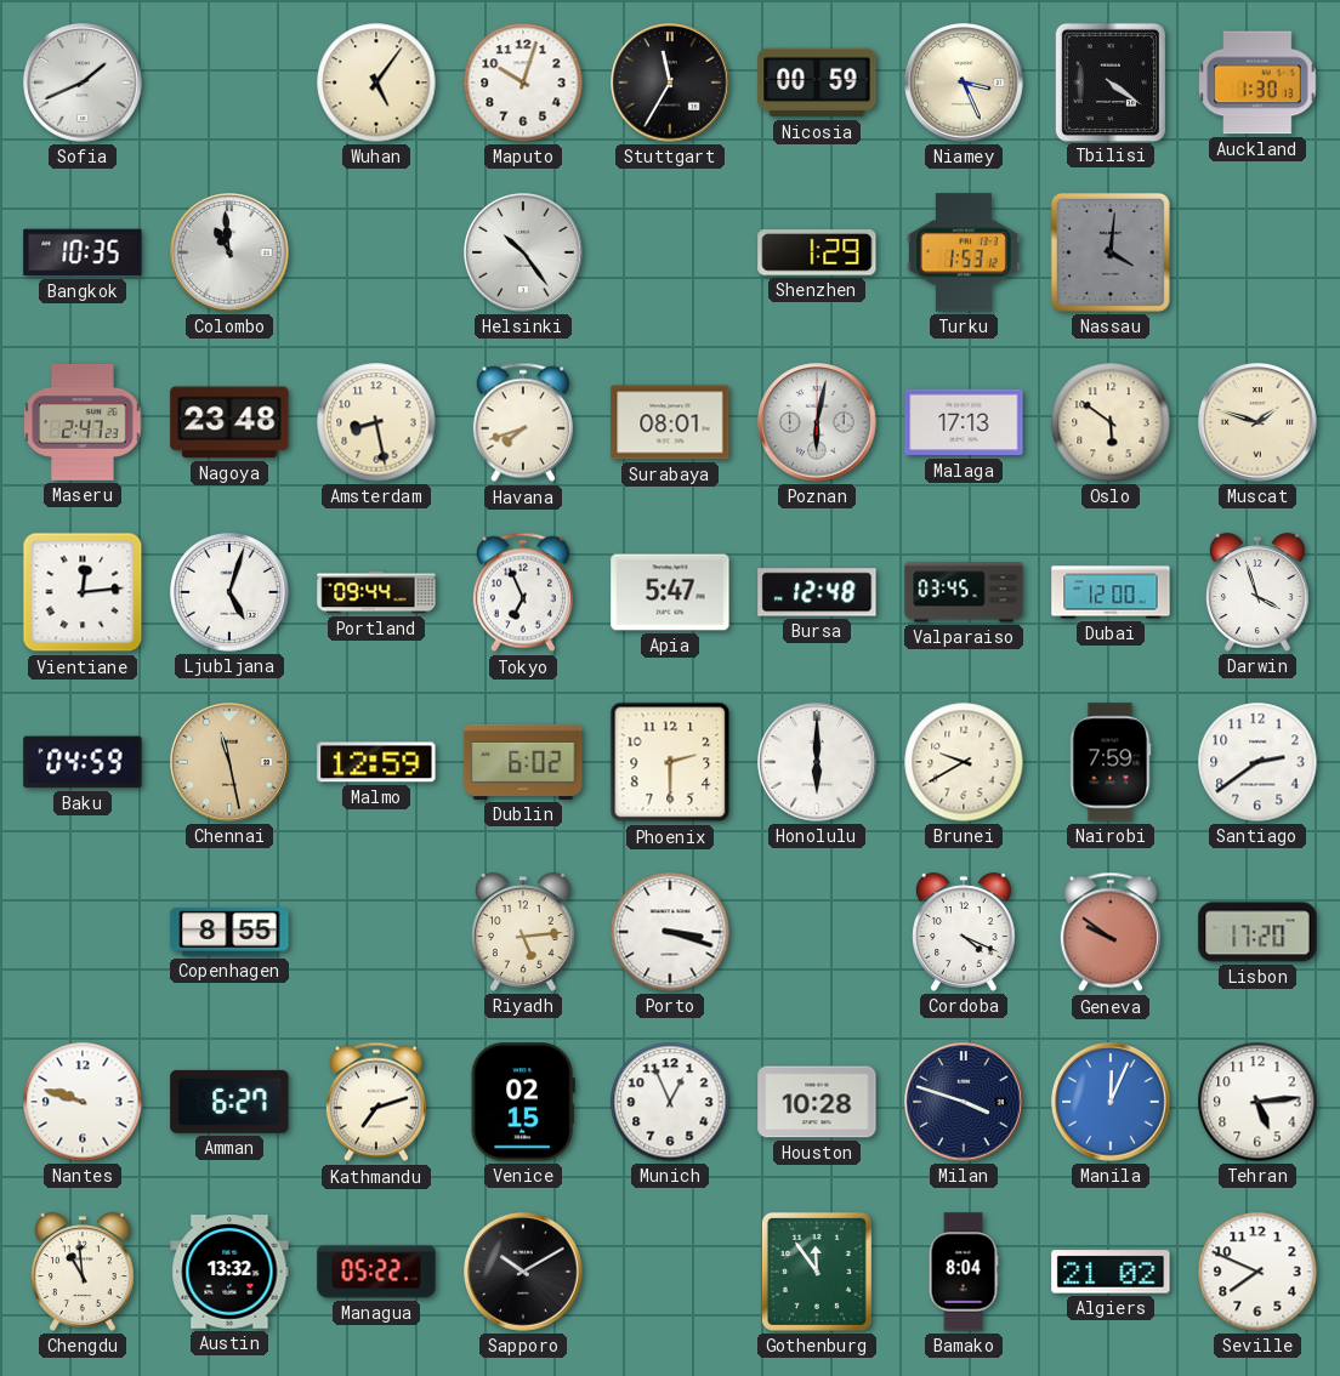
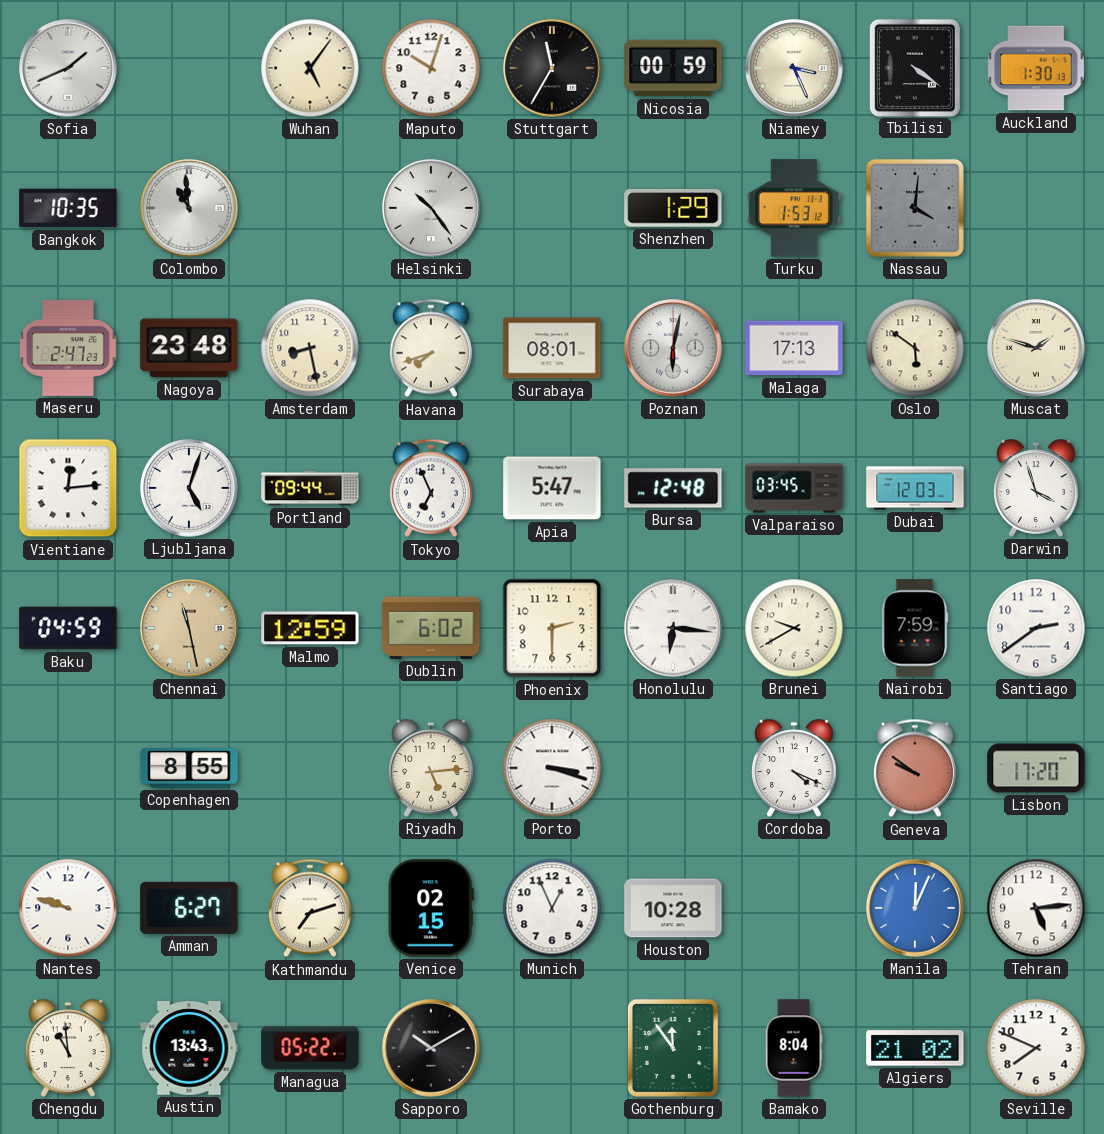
Dubai: 12:00 -> 12:03 (915, 488)
Honolulu: 6:00 -> 6:16 (673, 628)
Milan: 3:48 -> none (964, 1102)
Austin: 13:32 -> 13:43 (189, 1049)
